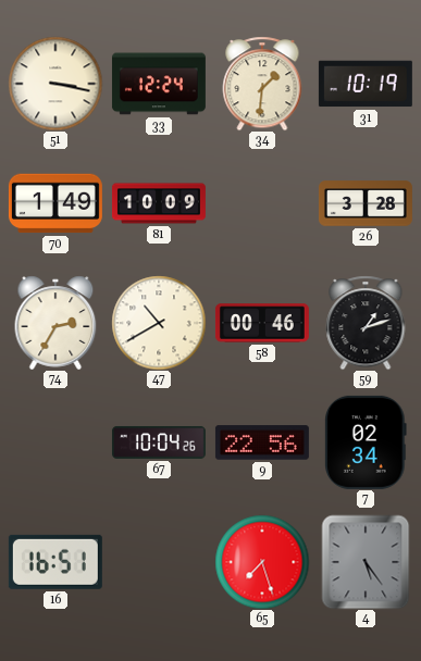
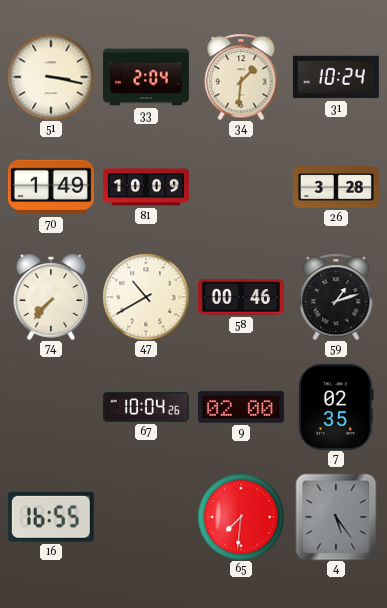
33: 12:24 -> 2:04 (146, 77)
31: 10:19 -> 10:24 (336, 77)
74: 2:35 -> 7:37 (51, 297)
9: 22:56 -> 02:00 (241, 407)
7: 02:34 -> 02:35 (337, 407)
16: 16:51 -> 16:55 (51, 517)
65: 7:27 -> 7:31 (241, 517)
